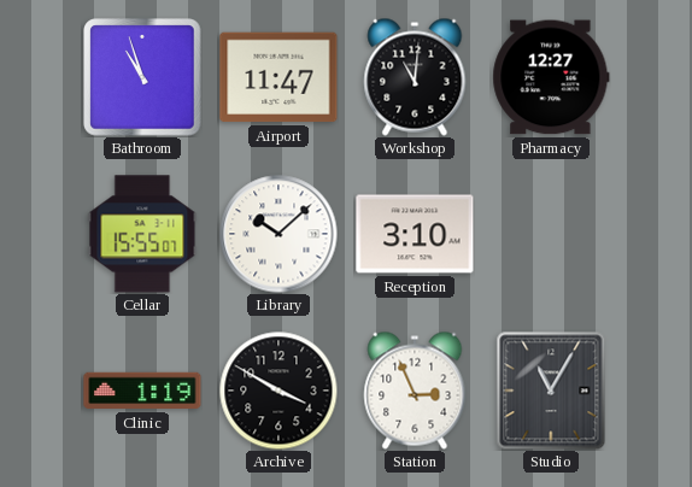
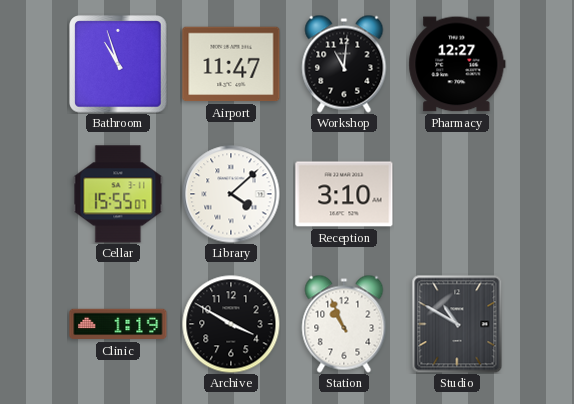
Library: 10:08 -> 4:08 (231, 194)
Station: 2:56 -> 10:56 (344, 324)
Studio: 11:05 -> 10:50 (457, 324)
